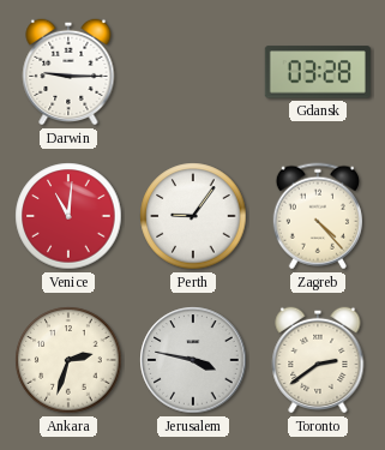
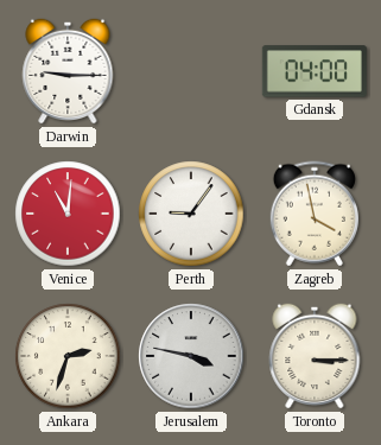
Gdansk: 03:28 -> 04:00 (315, 71)
Zagreb: 4:23 -> 3:58 (315, 214)
Toronto: 2:39 -> 3:15 (315, 356)
